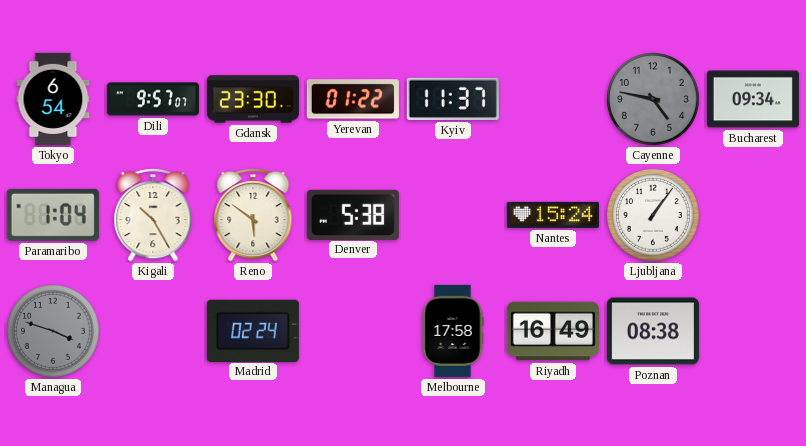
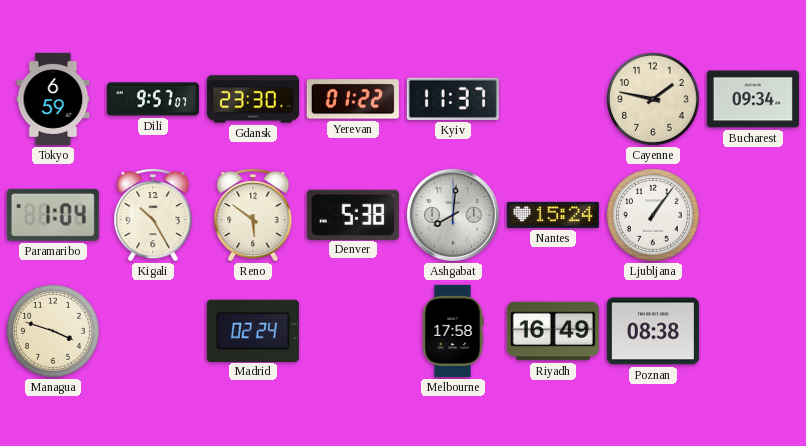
Tokyo: 6:54 -> 6:59 (53, 99)
Cayenne: 4:47 -> 1:47 (654, 100)
Cayenne dial: grey -> cream (654, 100)
Ashgabat: none -> 8:01 (453, 215)
Managua dial: grey -> cream (54, 332)
